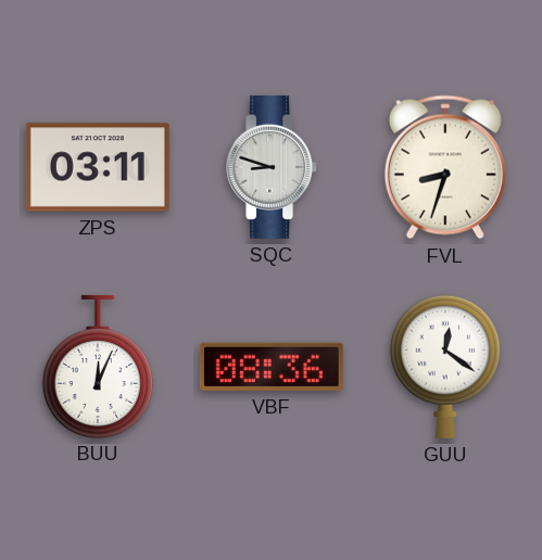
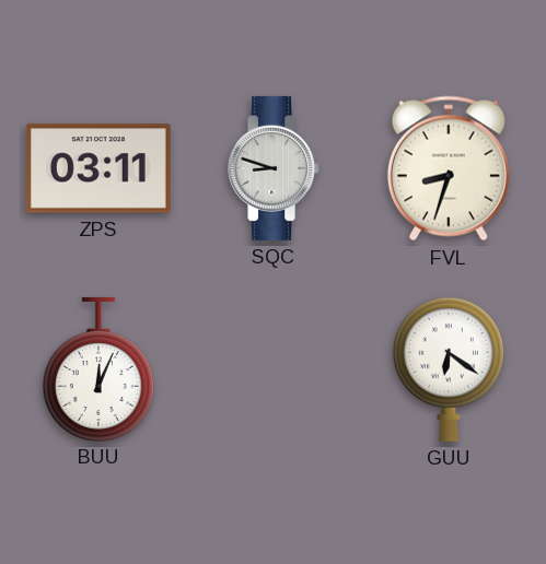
VBF: 08:36 -> none (272, 367)
GUU: 12:21 -> 6:21 (449, 369)
